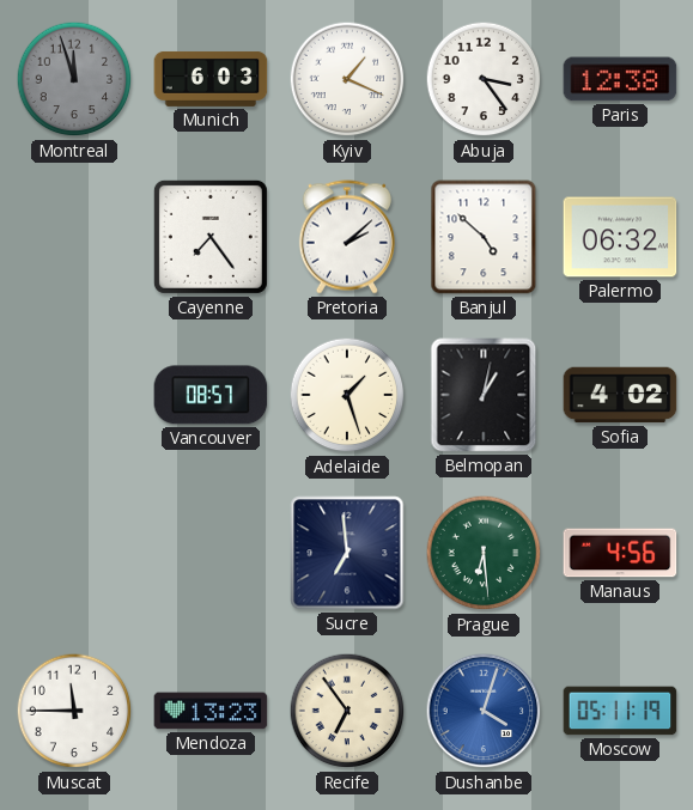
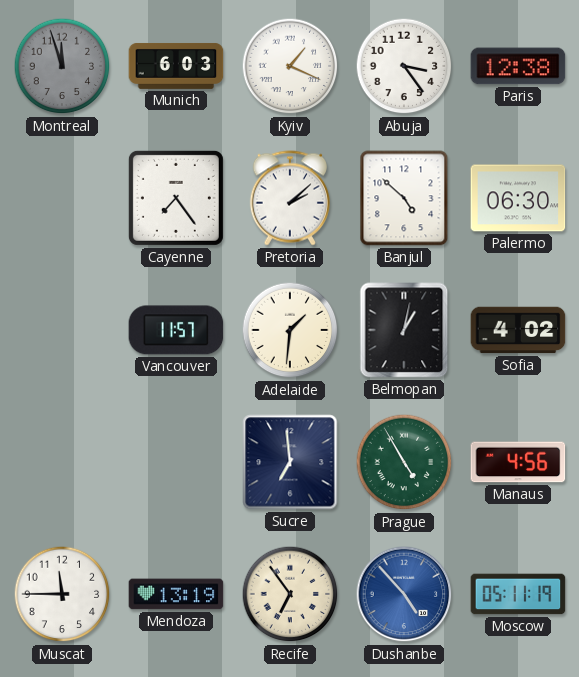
Palermo: 06:32 -> 06:30 (518, 198)
Vancouver: 08:57 -> 11:57 (176, 330)
Adelaide: 1:27 -> 1:31 (290, 330)
Prague: 6:29 -> 4:55 (404, 462)
Mendoza: 13:23 -> 13:19 (176, 594)
Dushanbe: 4:03 -> 4:53 (404, 594)
